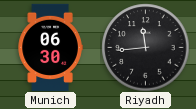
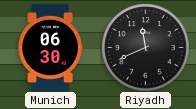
Riyadh: 11:44 -> 11:41 (145, 47)
